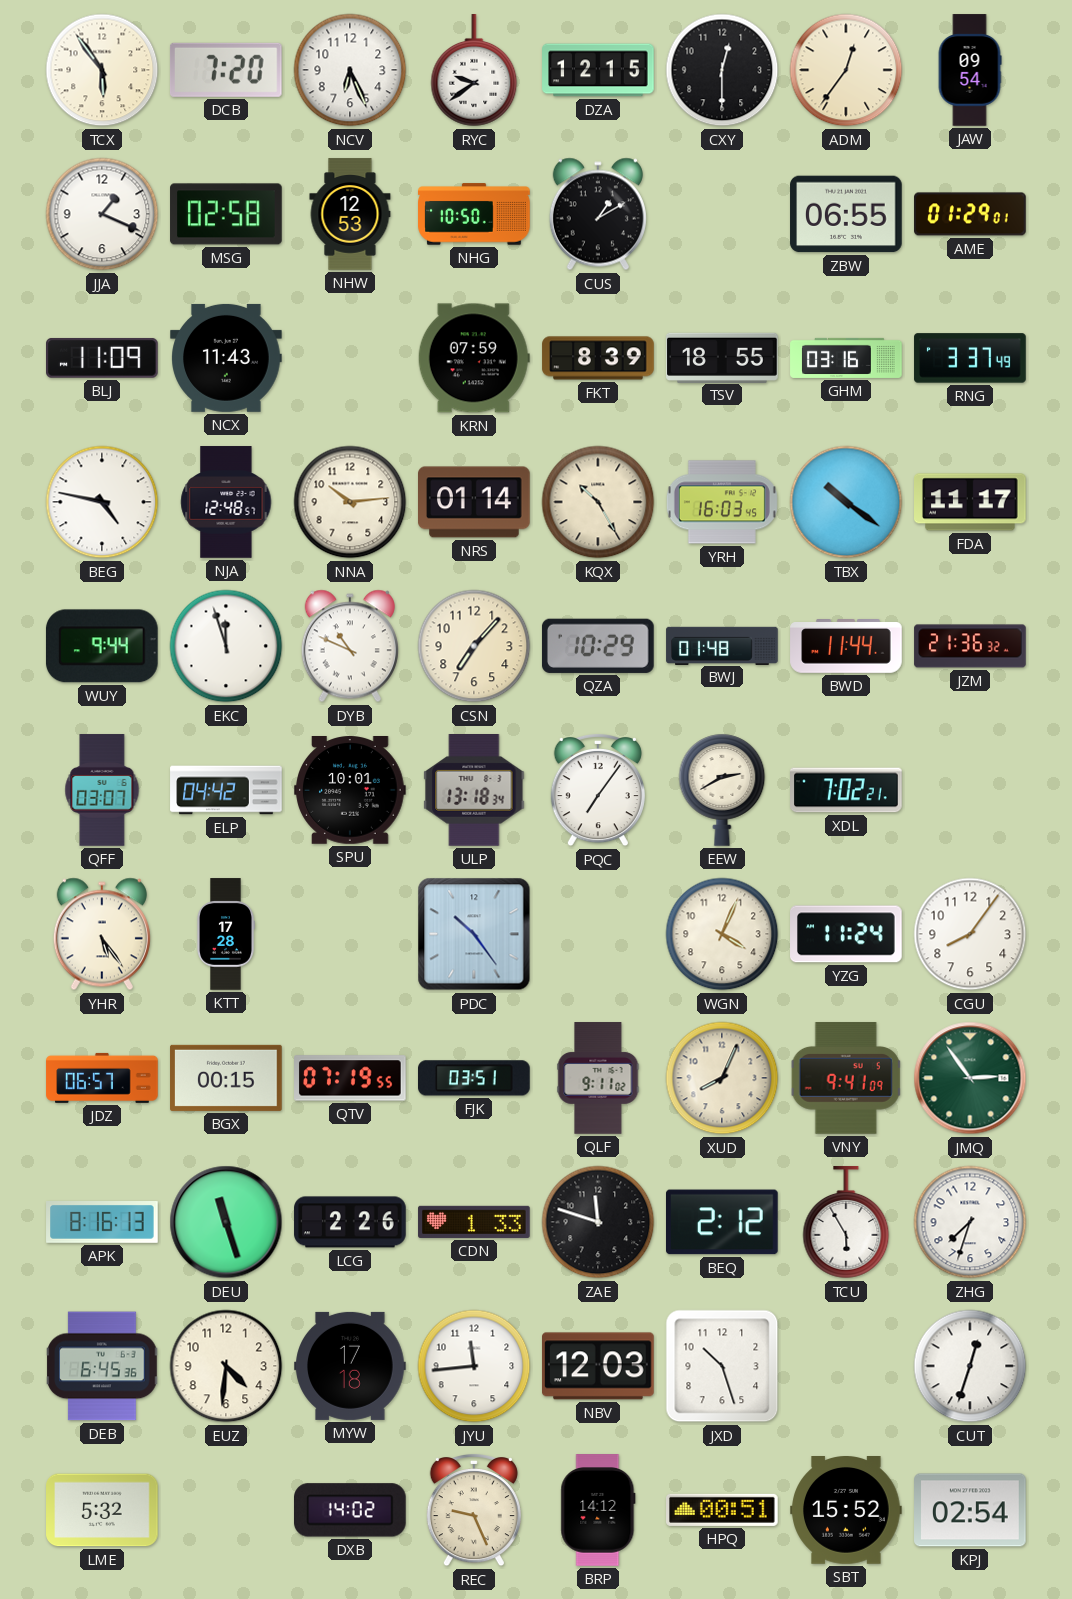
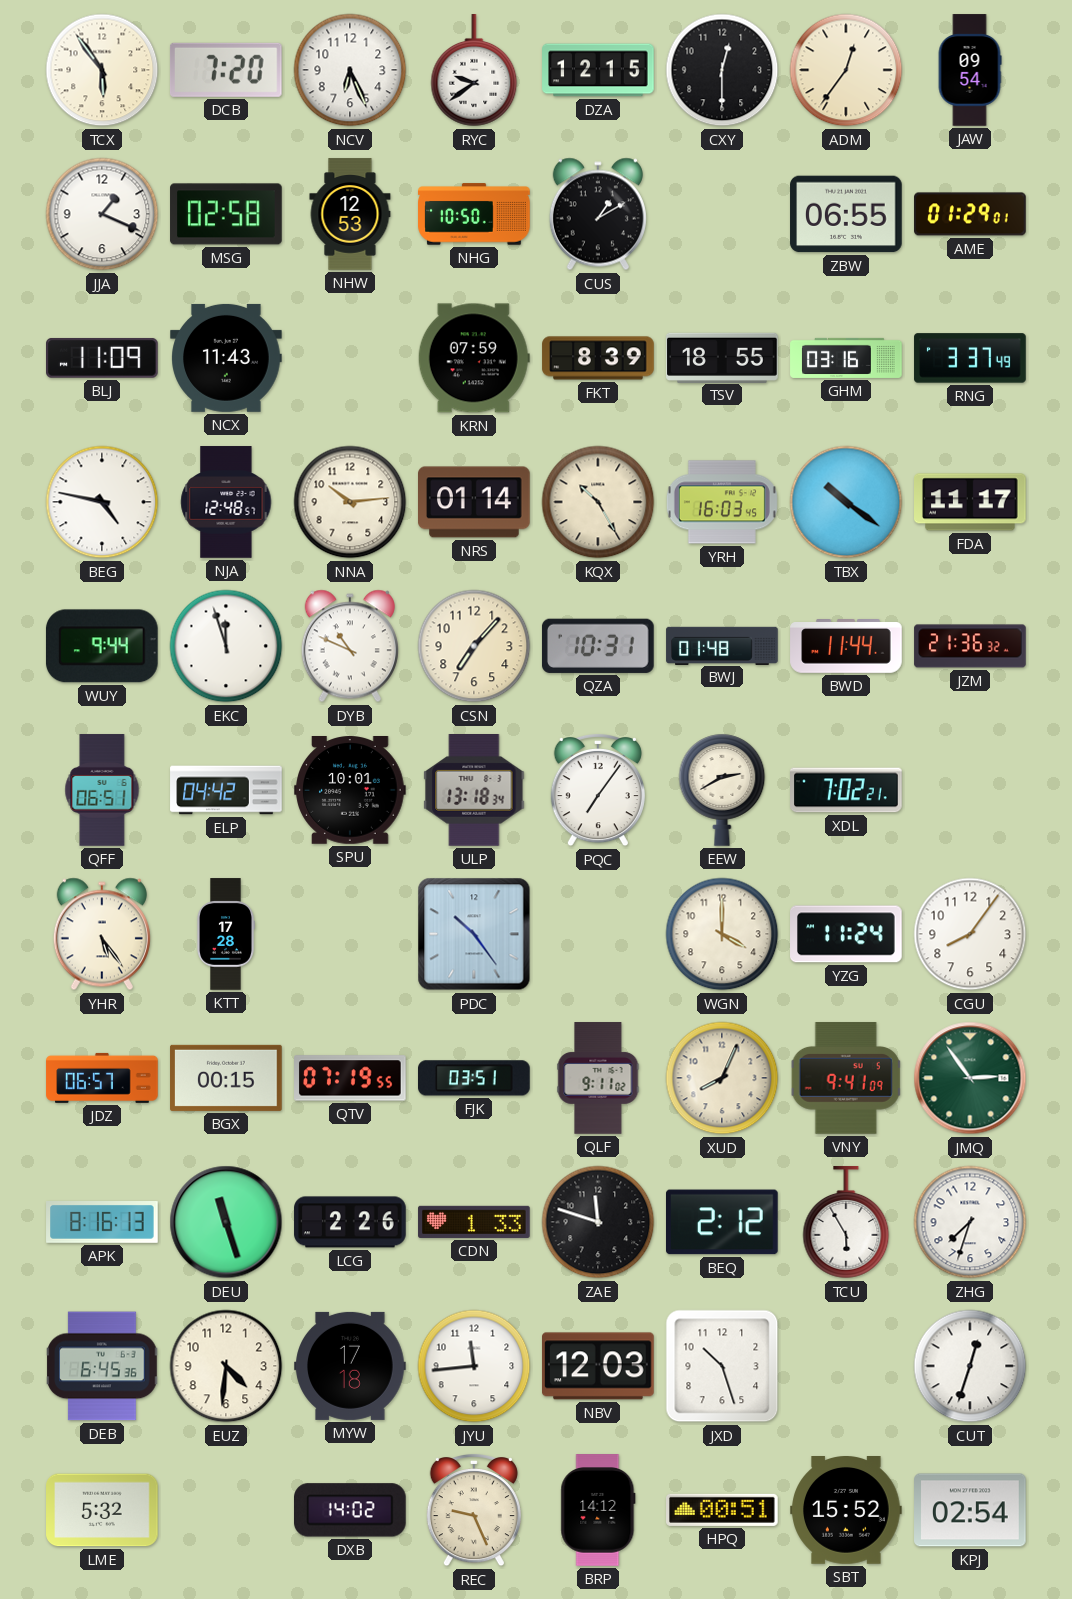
QZA: 10:29 -> 10:31 (598, 646)
QFF: 03:07 -> 06:51 (102, 790)
WGN: 4:04 -> 4:00 (722, 934)
